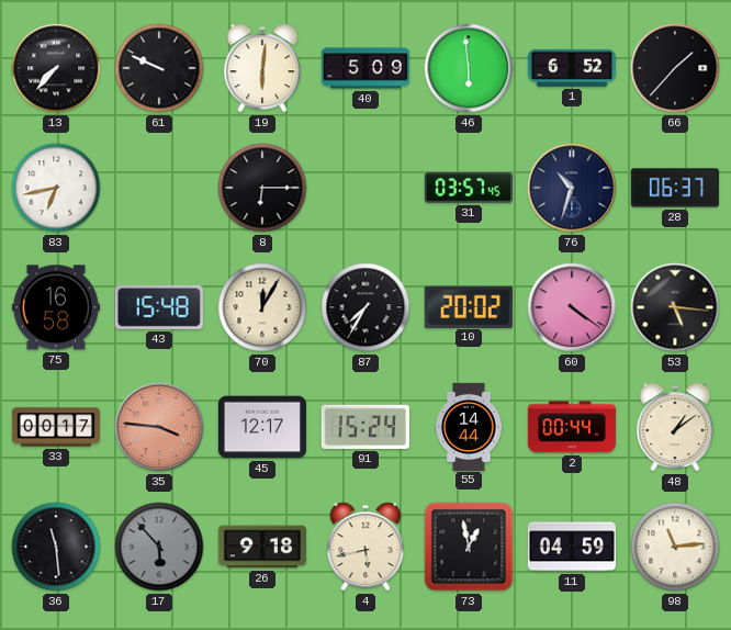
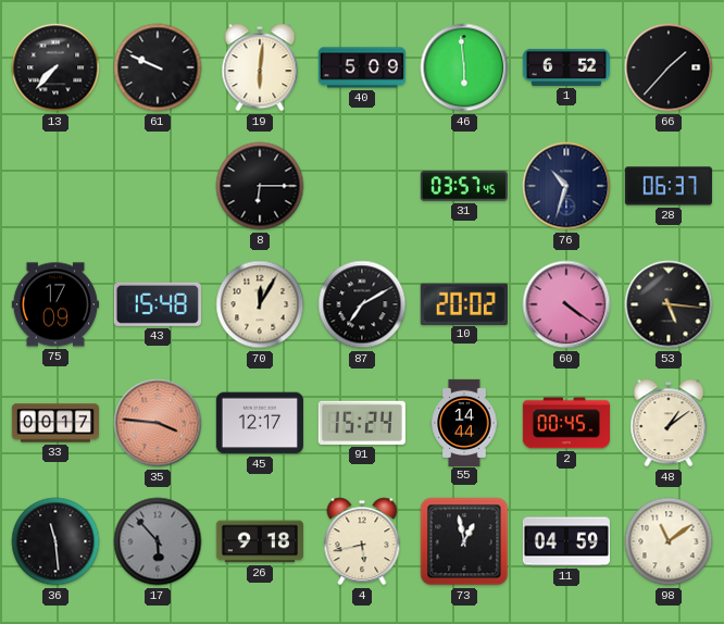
83: 6:43 -> none (56, 188)
75: 16:58 -> 17:09 (55, 304)
87: 7:35 -> 7:10 (362, 304)
2: 00:44 -> 00:45 (566, 423)
98: 11:14 -> 11:09 (669, 541)
